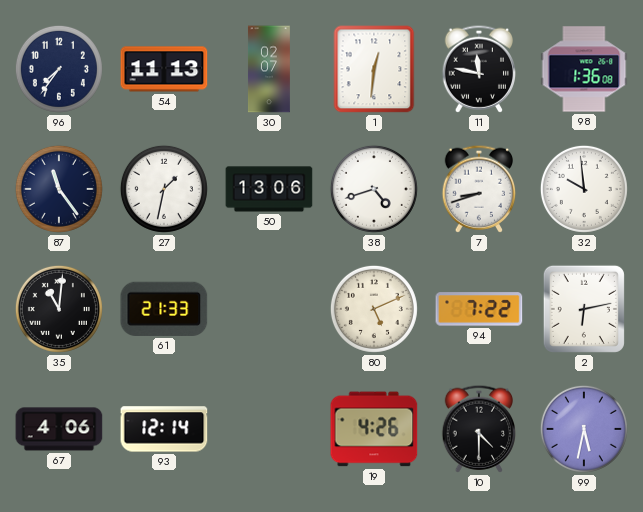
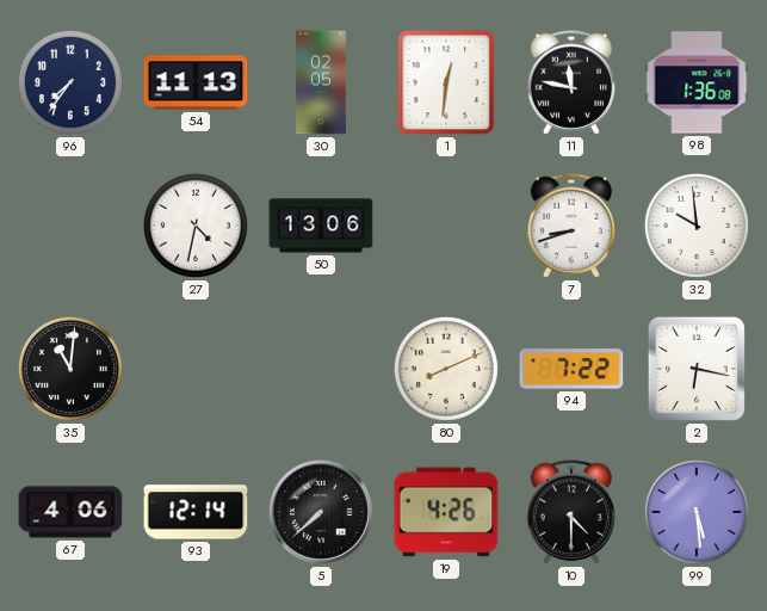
30: 02:07 -> 02:05 (321, 82)
87: 11:24 -> none (59, 189)
27: 1:32 -> 4:32 (196, 226)
38: 4:42 -> none (374, 189)
61: 21:33 -> none (164, 309)
80: 5:11 -> 8:11 (446, 369)
2: 6:13 -> 6:17 (697, 369)
5: none -> 7:38 (321, 512)
99: 5:32 -> 5:29 (697, 512)
